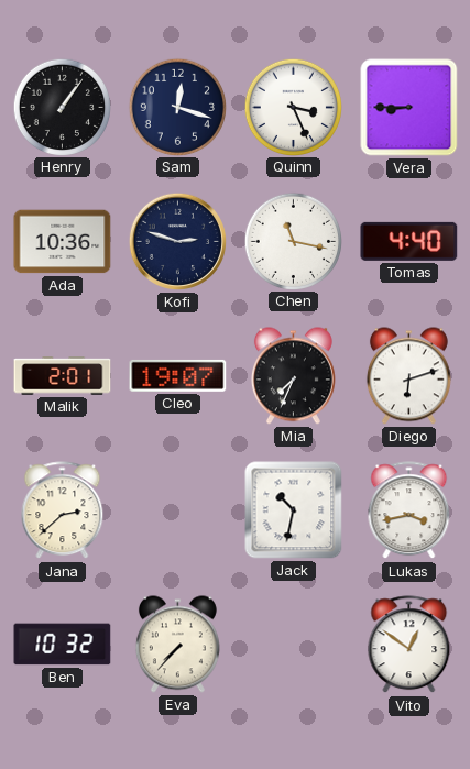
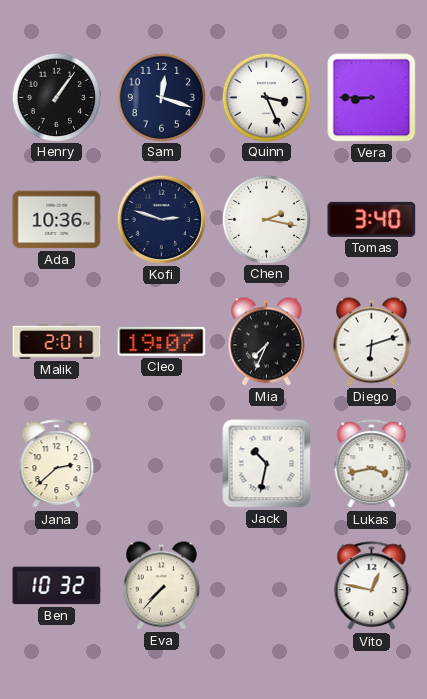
Chen: 11:17 -> 2:17 (266, 219)
Tomas: 4:40 -> 3:40 (372, 219)
Vito: 12:51 -> 12:47 (372, 586)
